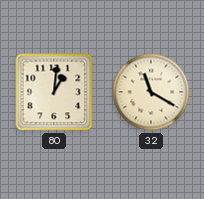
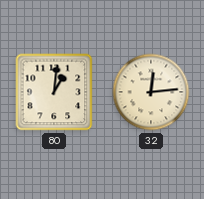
32: 11:20 -> 12:14 (151, 92)
